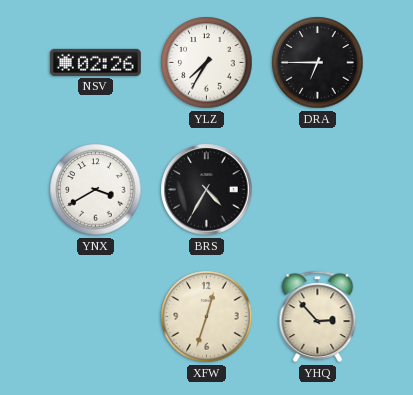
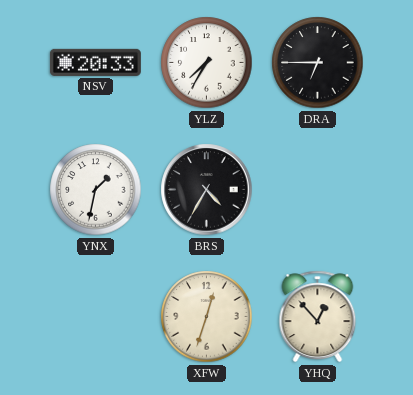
NSV: 02:26 -> 20:33 (95, 62)
YNX: 3:40 -> 1:32 (96, 190)
YHQ: 2:53 -> 12:53 (318, 317)
